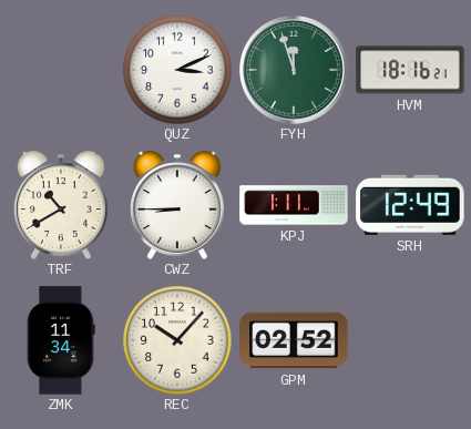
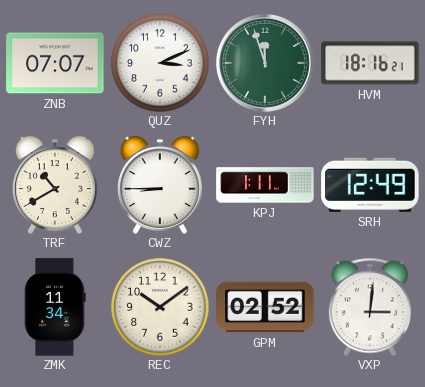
ZNB: none -> 07:07 (55, 63)
REC: 10:07 -> 10:09 (160, 307)
VXP: none -> 3:01 (370, 307)
